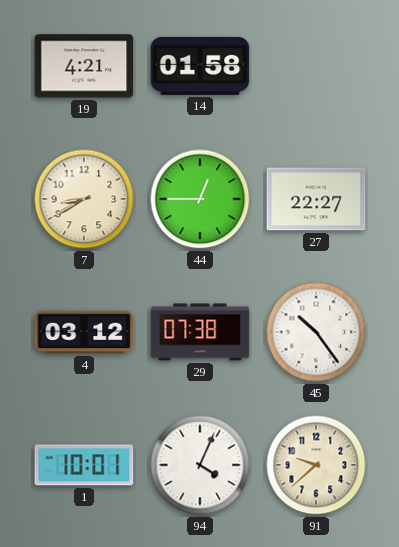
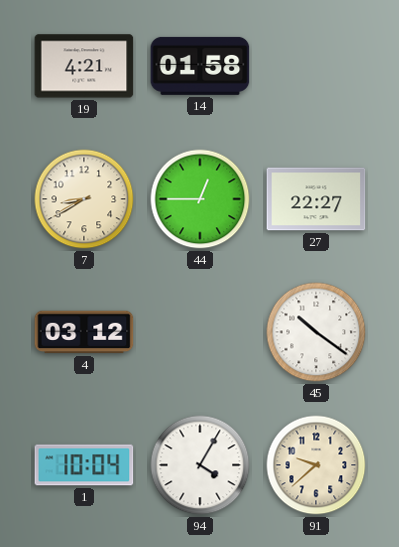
29: 07:38 -> none (200, 332)
45: 10:24 -> 10:21 (316, 332)
1: 10:01 -> 10:04 (84, 465)
94: 4:04 -> 4:05 (200, 465)
